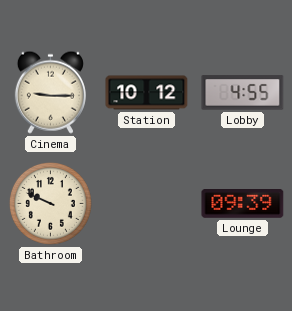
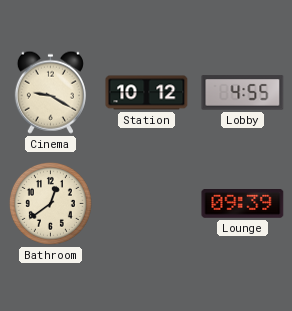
Cinema: 9:15 -> 9:20 (50, 92)
Bathroom: 9:49 -> 12:39 (50, 203)
